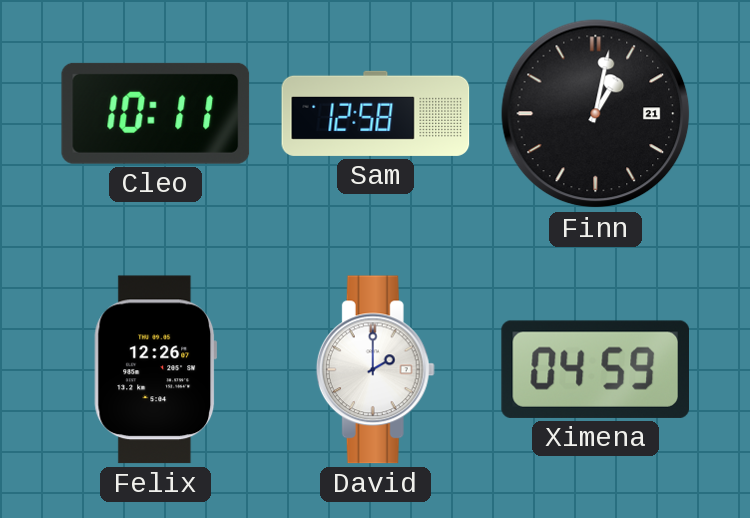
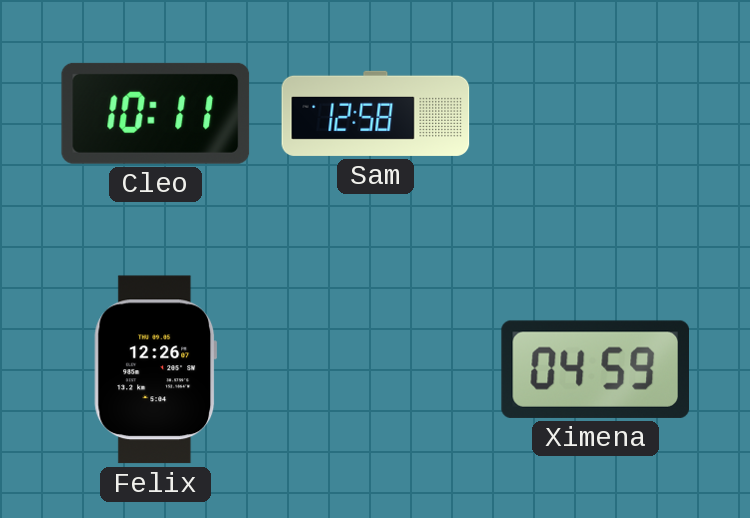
Finn: 1:02 -> none (596, 114)
David: 2:00 -> none (375, 370)
